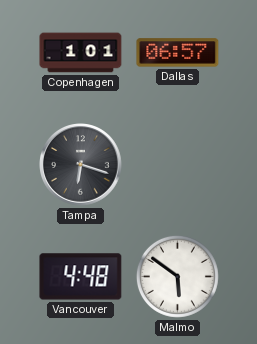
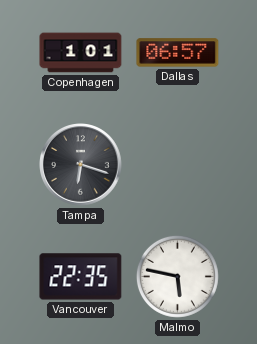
Vancouver: 4:48 -> 22:35 (81, 277)
Malmo: 5:51 -> 5:47 (177, 276)
